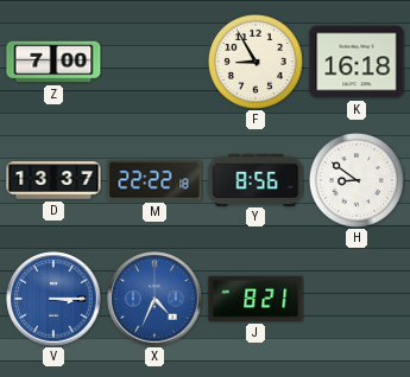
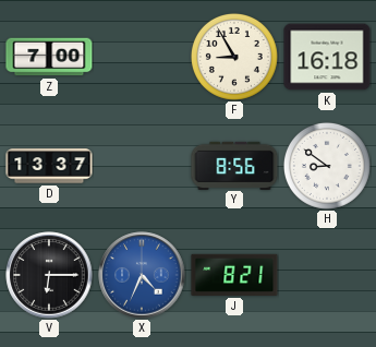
M: 22:22 -> none (154, 180)
V: 3:15 -> 6:15 (49, 275)
V dial: blue -> black (49, 275)
